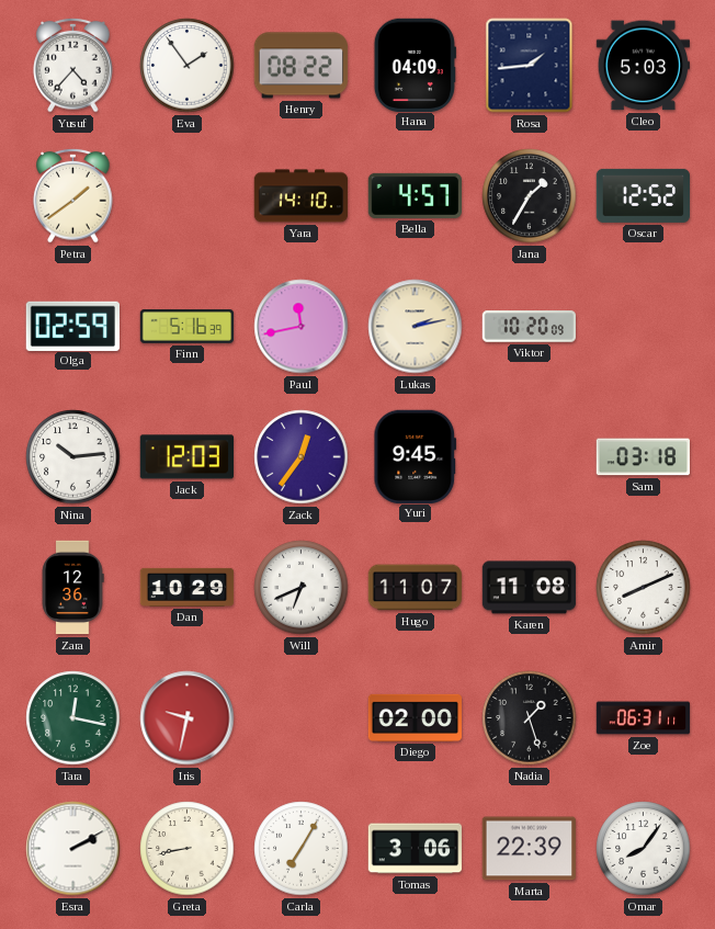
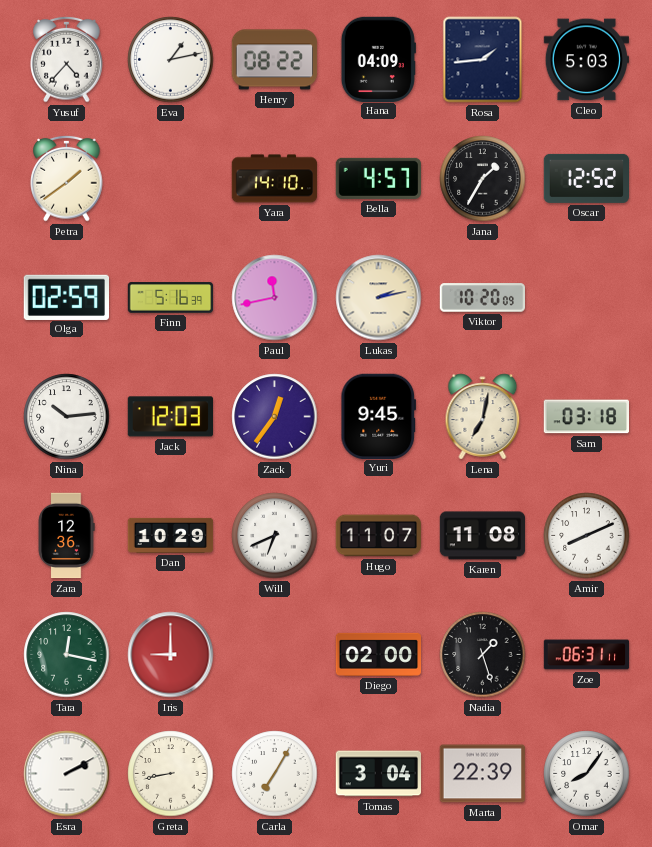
Eva: 1:54 -> 1:13 (171, 60)
Lena: none -> 7:02 (483, 417)
Iris: 9:32 -> 9:00 (171, 655)
Tomas: 3:06 -> 3:04 (379, 774)
